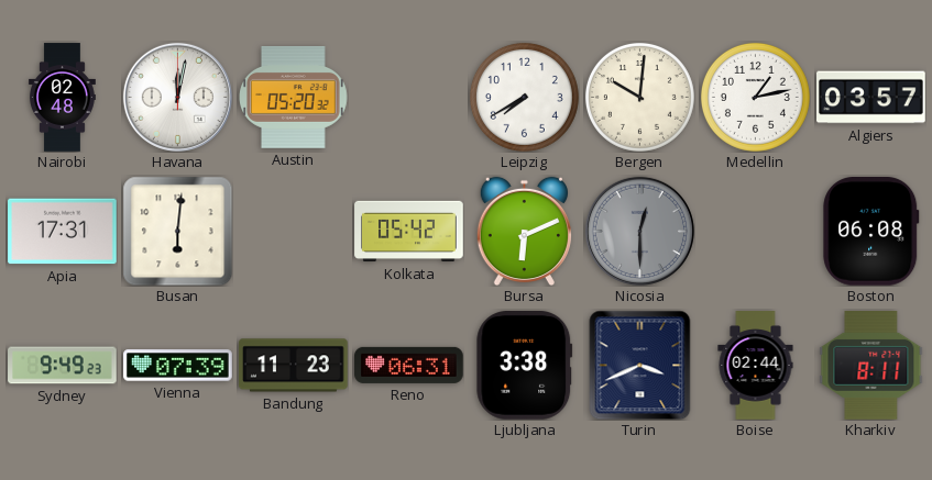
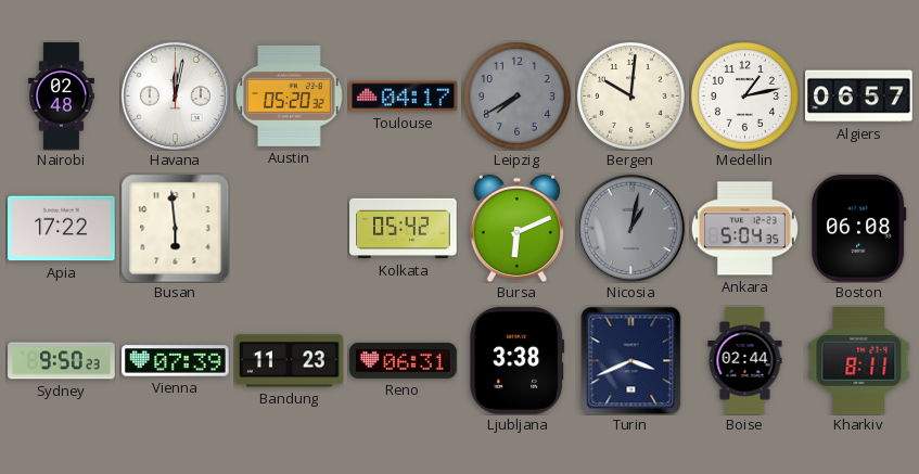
Toulouse: none -> 04:17 (404, 97)
Leipzig dial: white -> grey (516, 95)
Algiers: 03:57 -> 06:57 (859, 97)
Apia: 17:31 -> 17:22 (62, 229)
Busan: 6:01 -> 5:59 (175, 228)
Nicosia: 12:30 -> 1:02 (630, 228)
Ankara: none -> 5:04 (744, 229)
Sydney: 9:49 -> 9:50 (62, 361)
